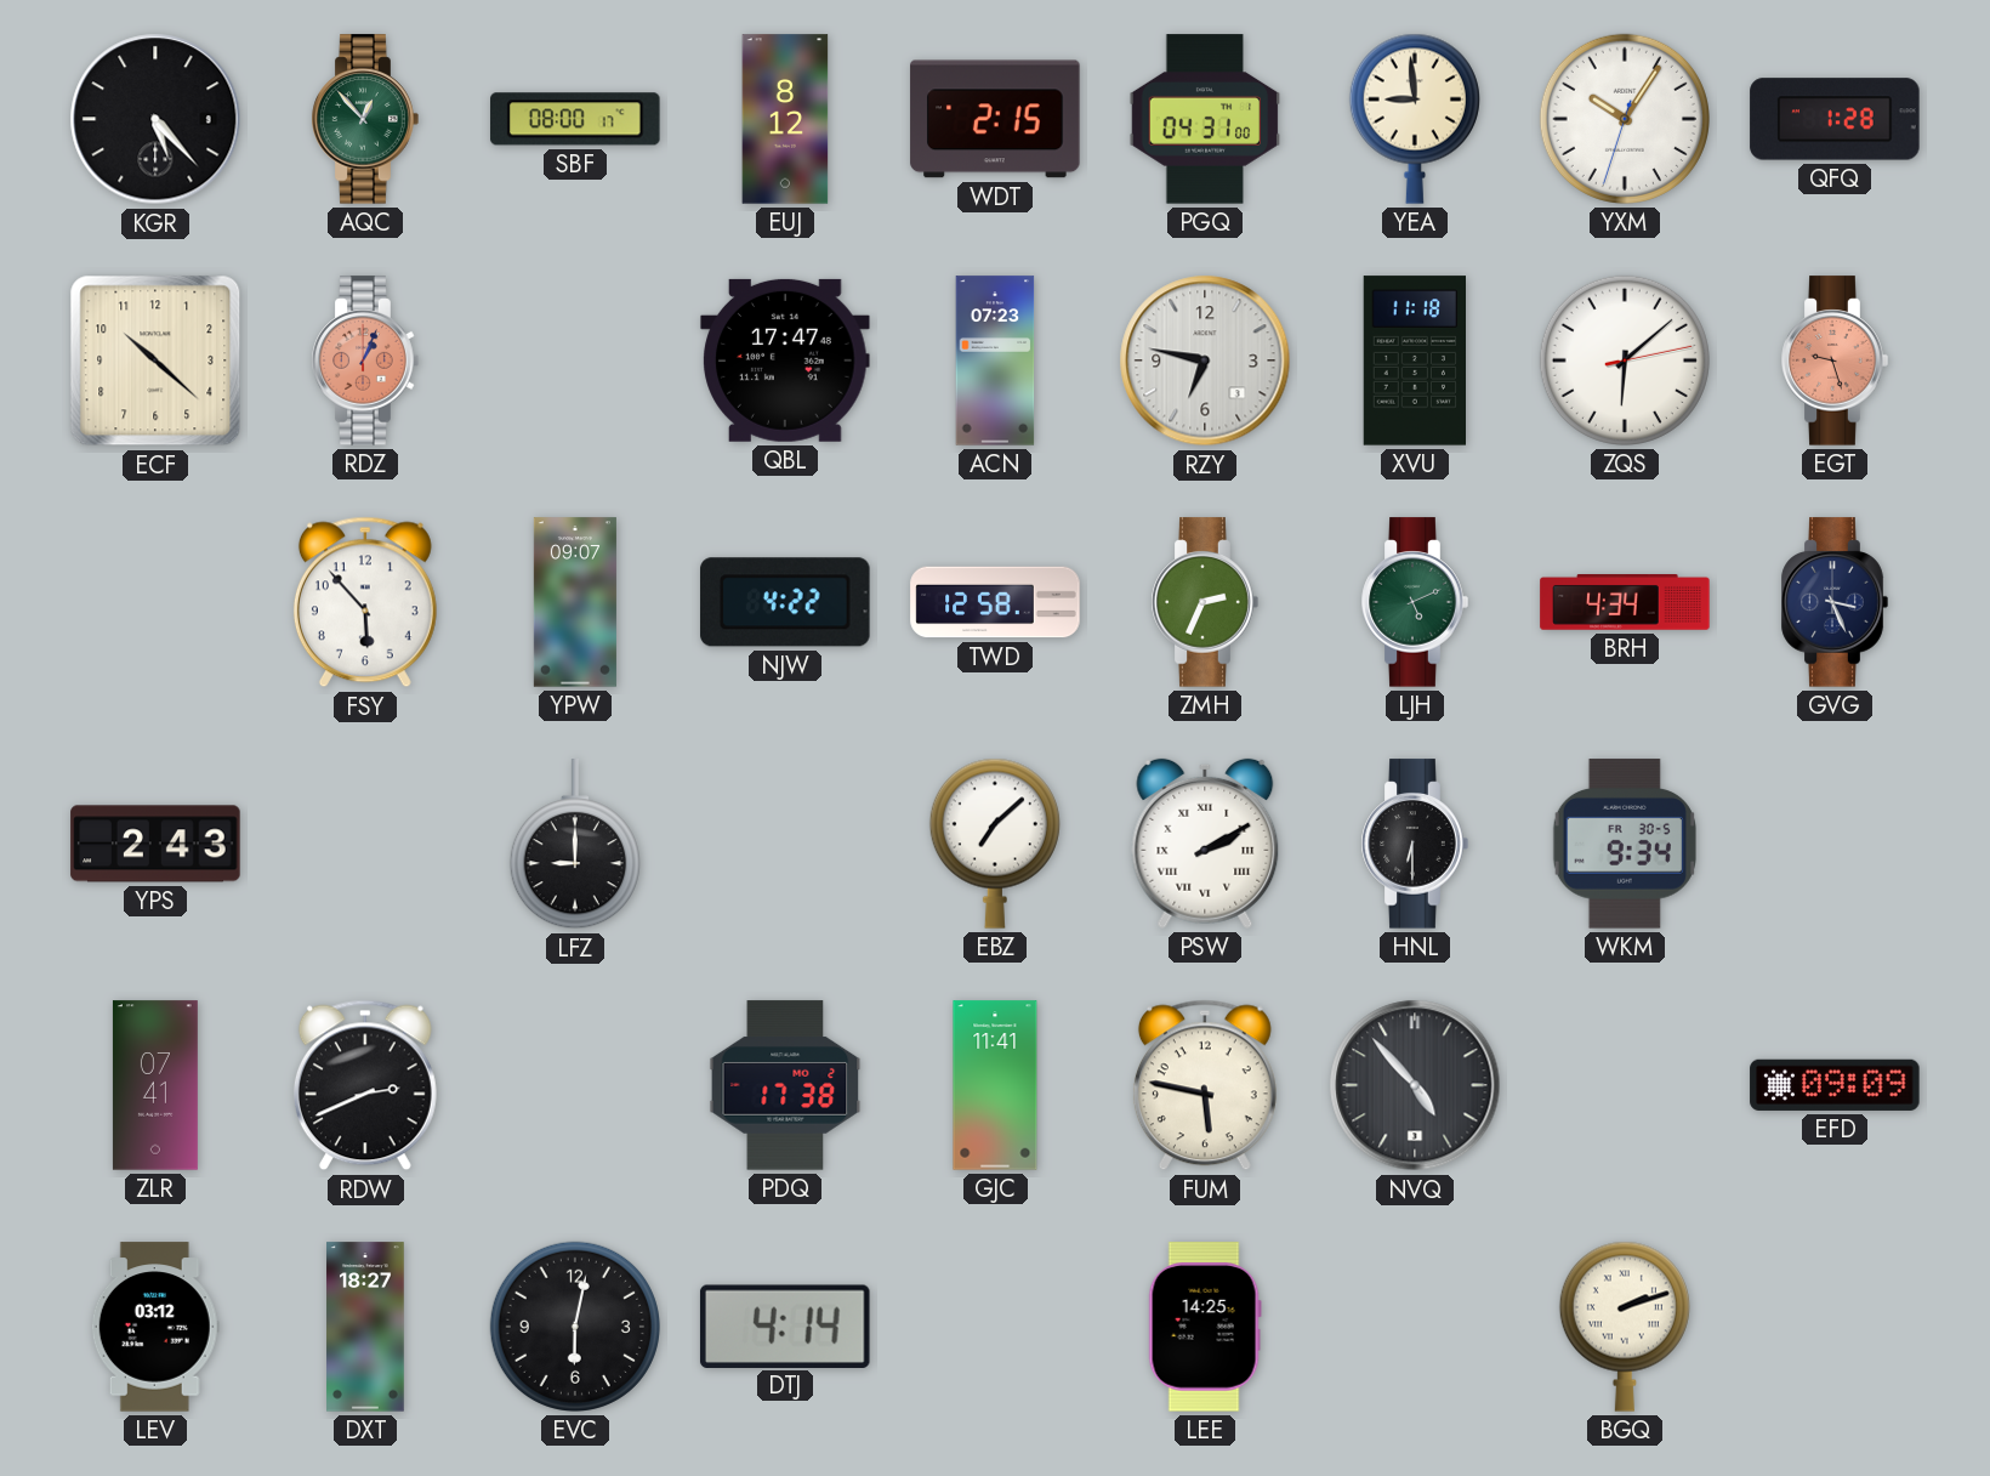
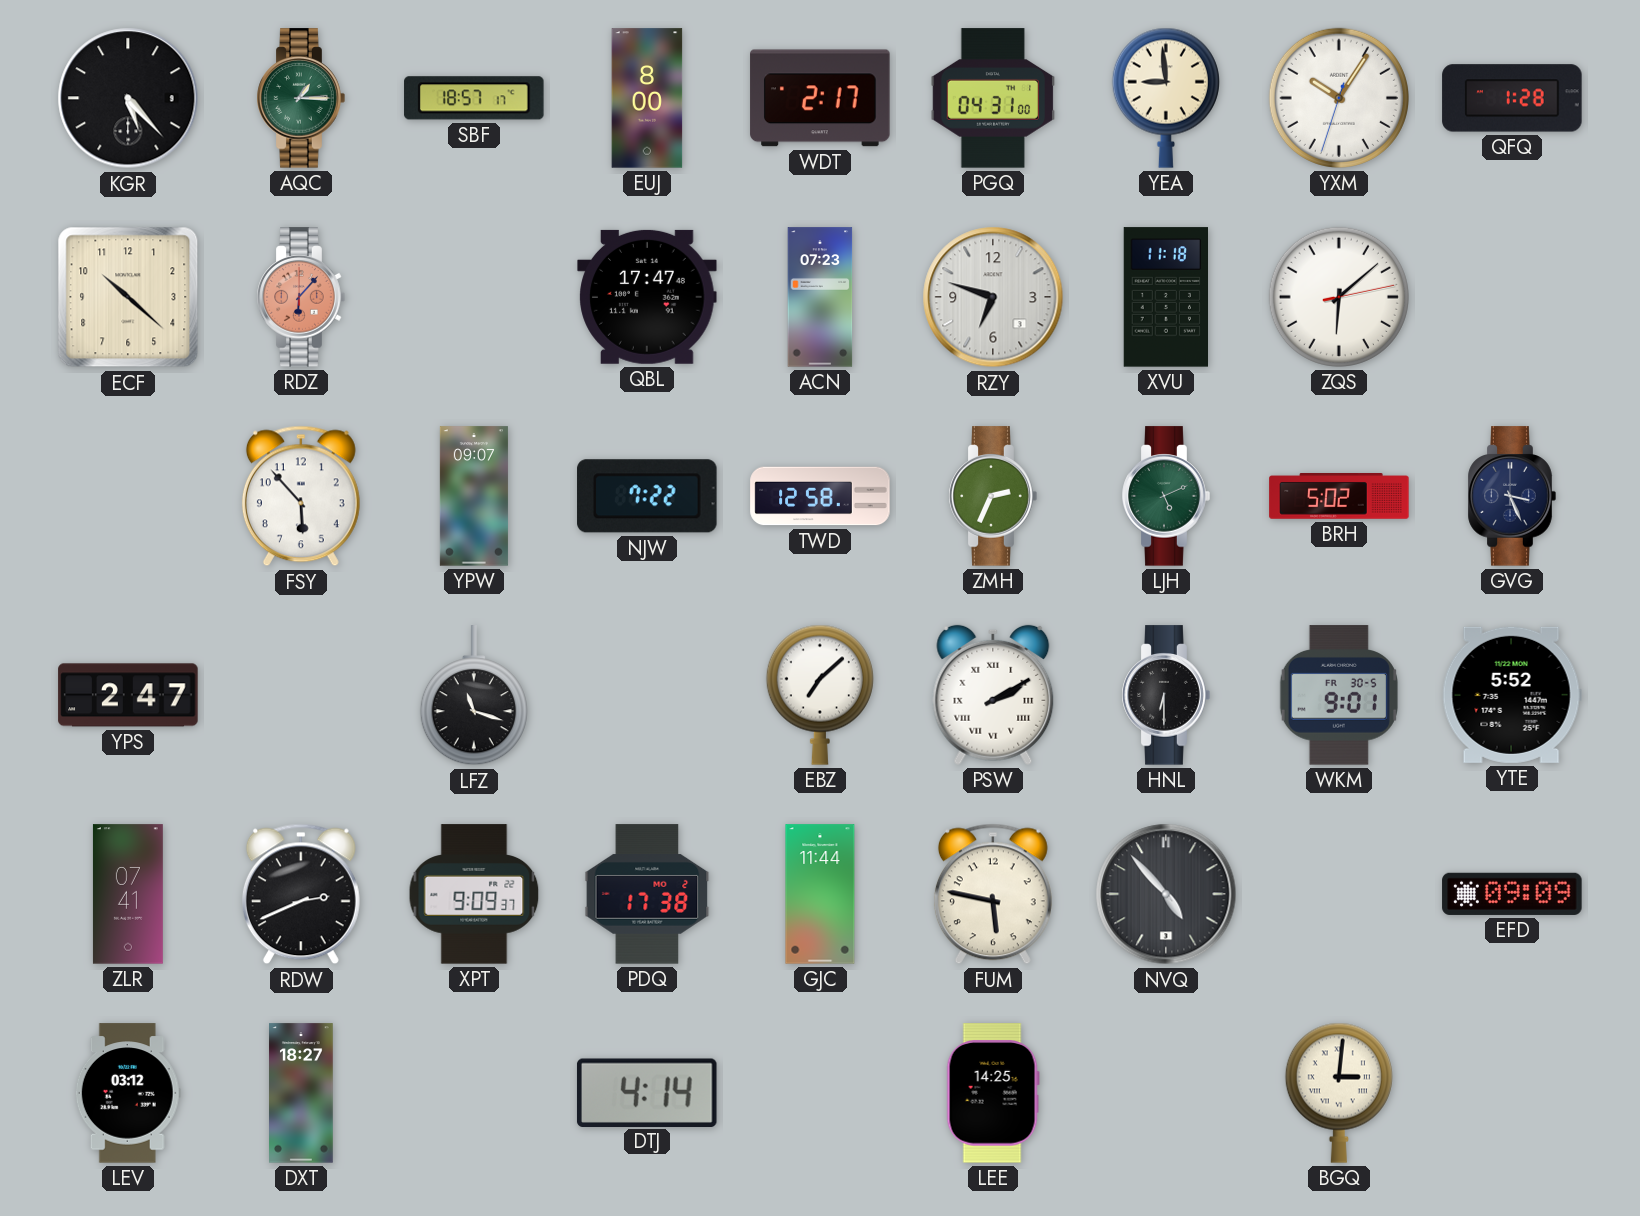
AQC: 12:53 -> 1:15 (301, 98)
SBF: 08:00 -> 18:57 (474, 98)
EUJ: 8:12 -> 8:00 (647, 98)
WDT: 2:15 -> 2:17 (820, 98)
RDZ: 1:04 -> 6:07 (301, 297)
RZY: 6:47 -> 6:48 (993, 297)
EGT: 9:27 -> none (1835, 361)
NJW: 4:22 -> 7:22 (647, 496)
BRH: 4:34 -> 5:02 (1339, 496)
YPS: 2:43 -> 2:47 (128, 695)
LFZ: 9:00 -> 11:18 (474, 696)
WKM: 9:34 -> 9:01 (1339, 695)
YTE: none -> 5:52 (1512, 695)
XPT: none -> 9:09 (474, 894)
GJC: 11:41 -> 11:44 (820, 894)
EVC: 6:02 -> none (575, 1327)
BGQ: 2:12 -> 3:01 (1339, 1093)
